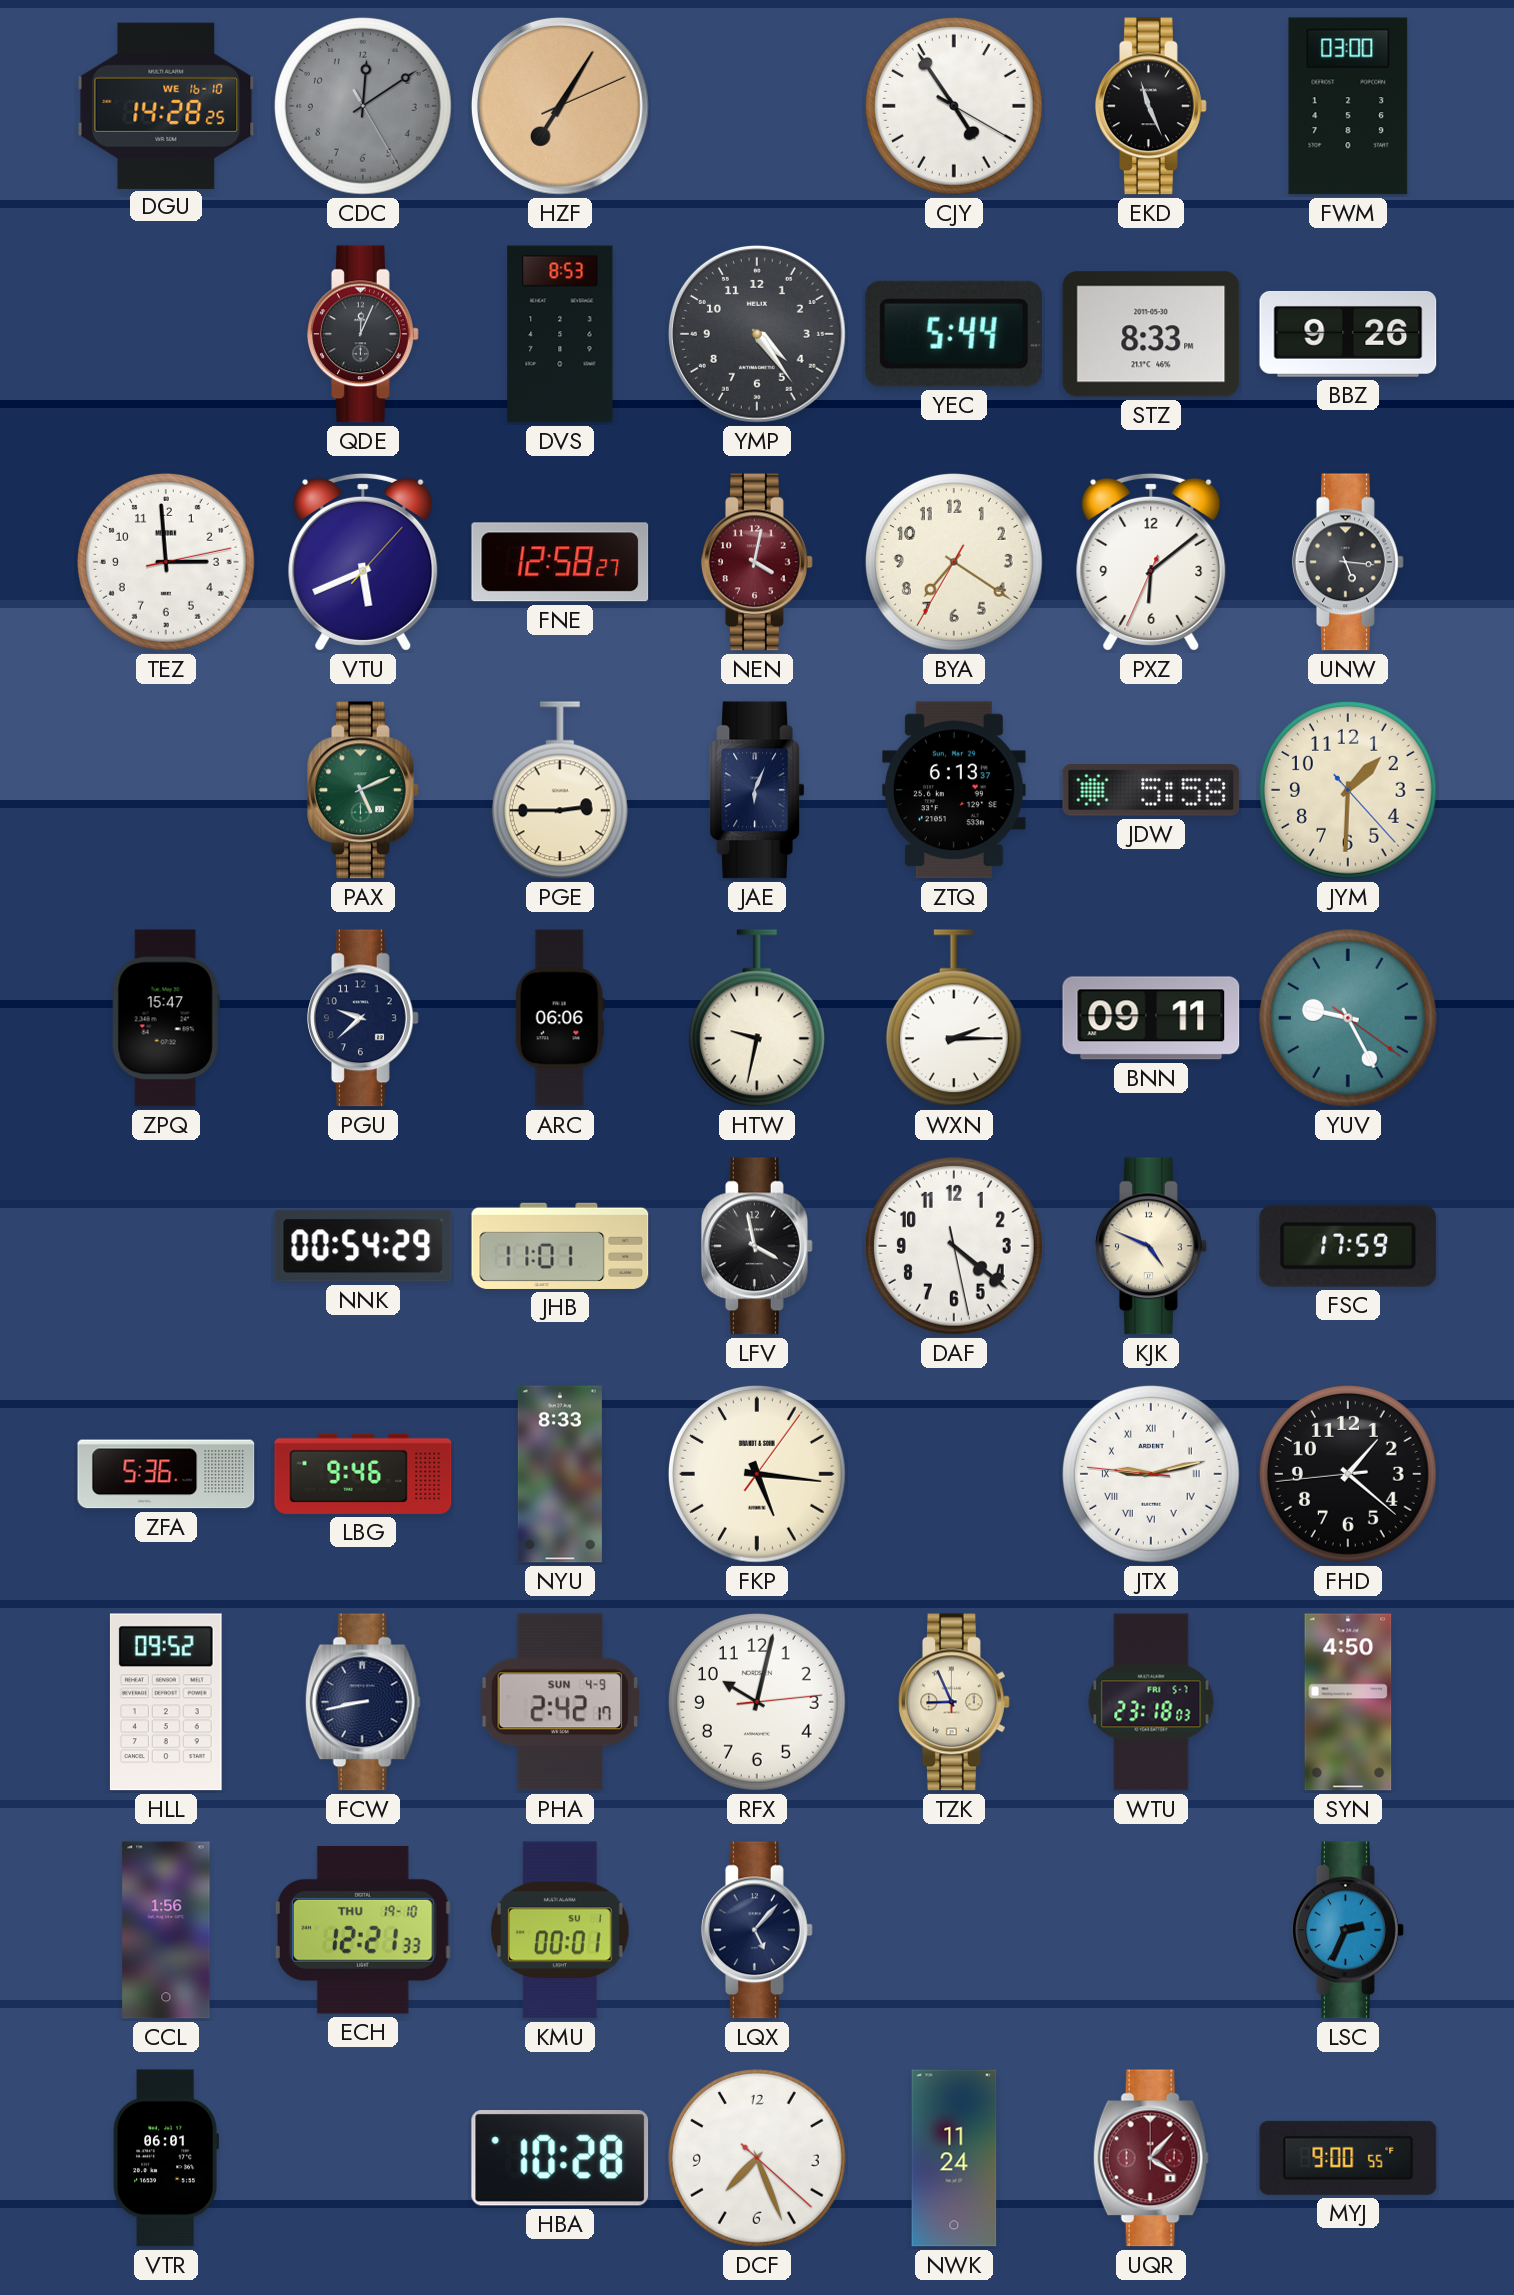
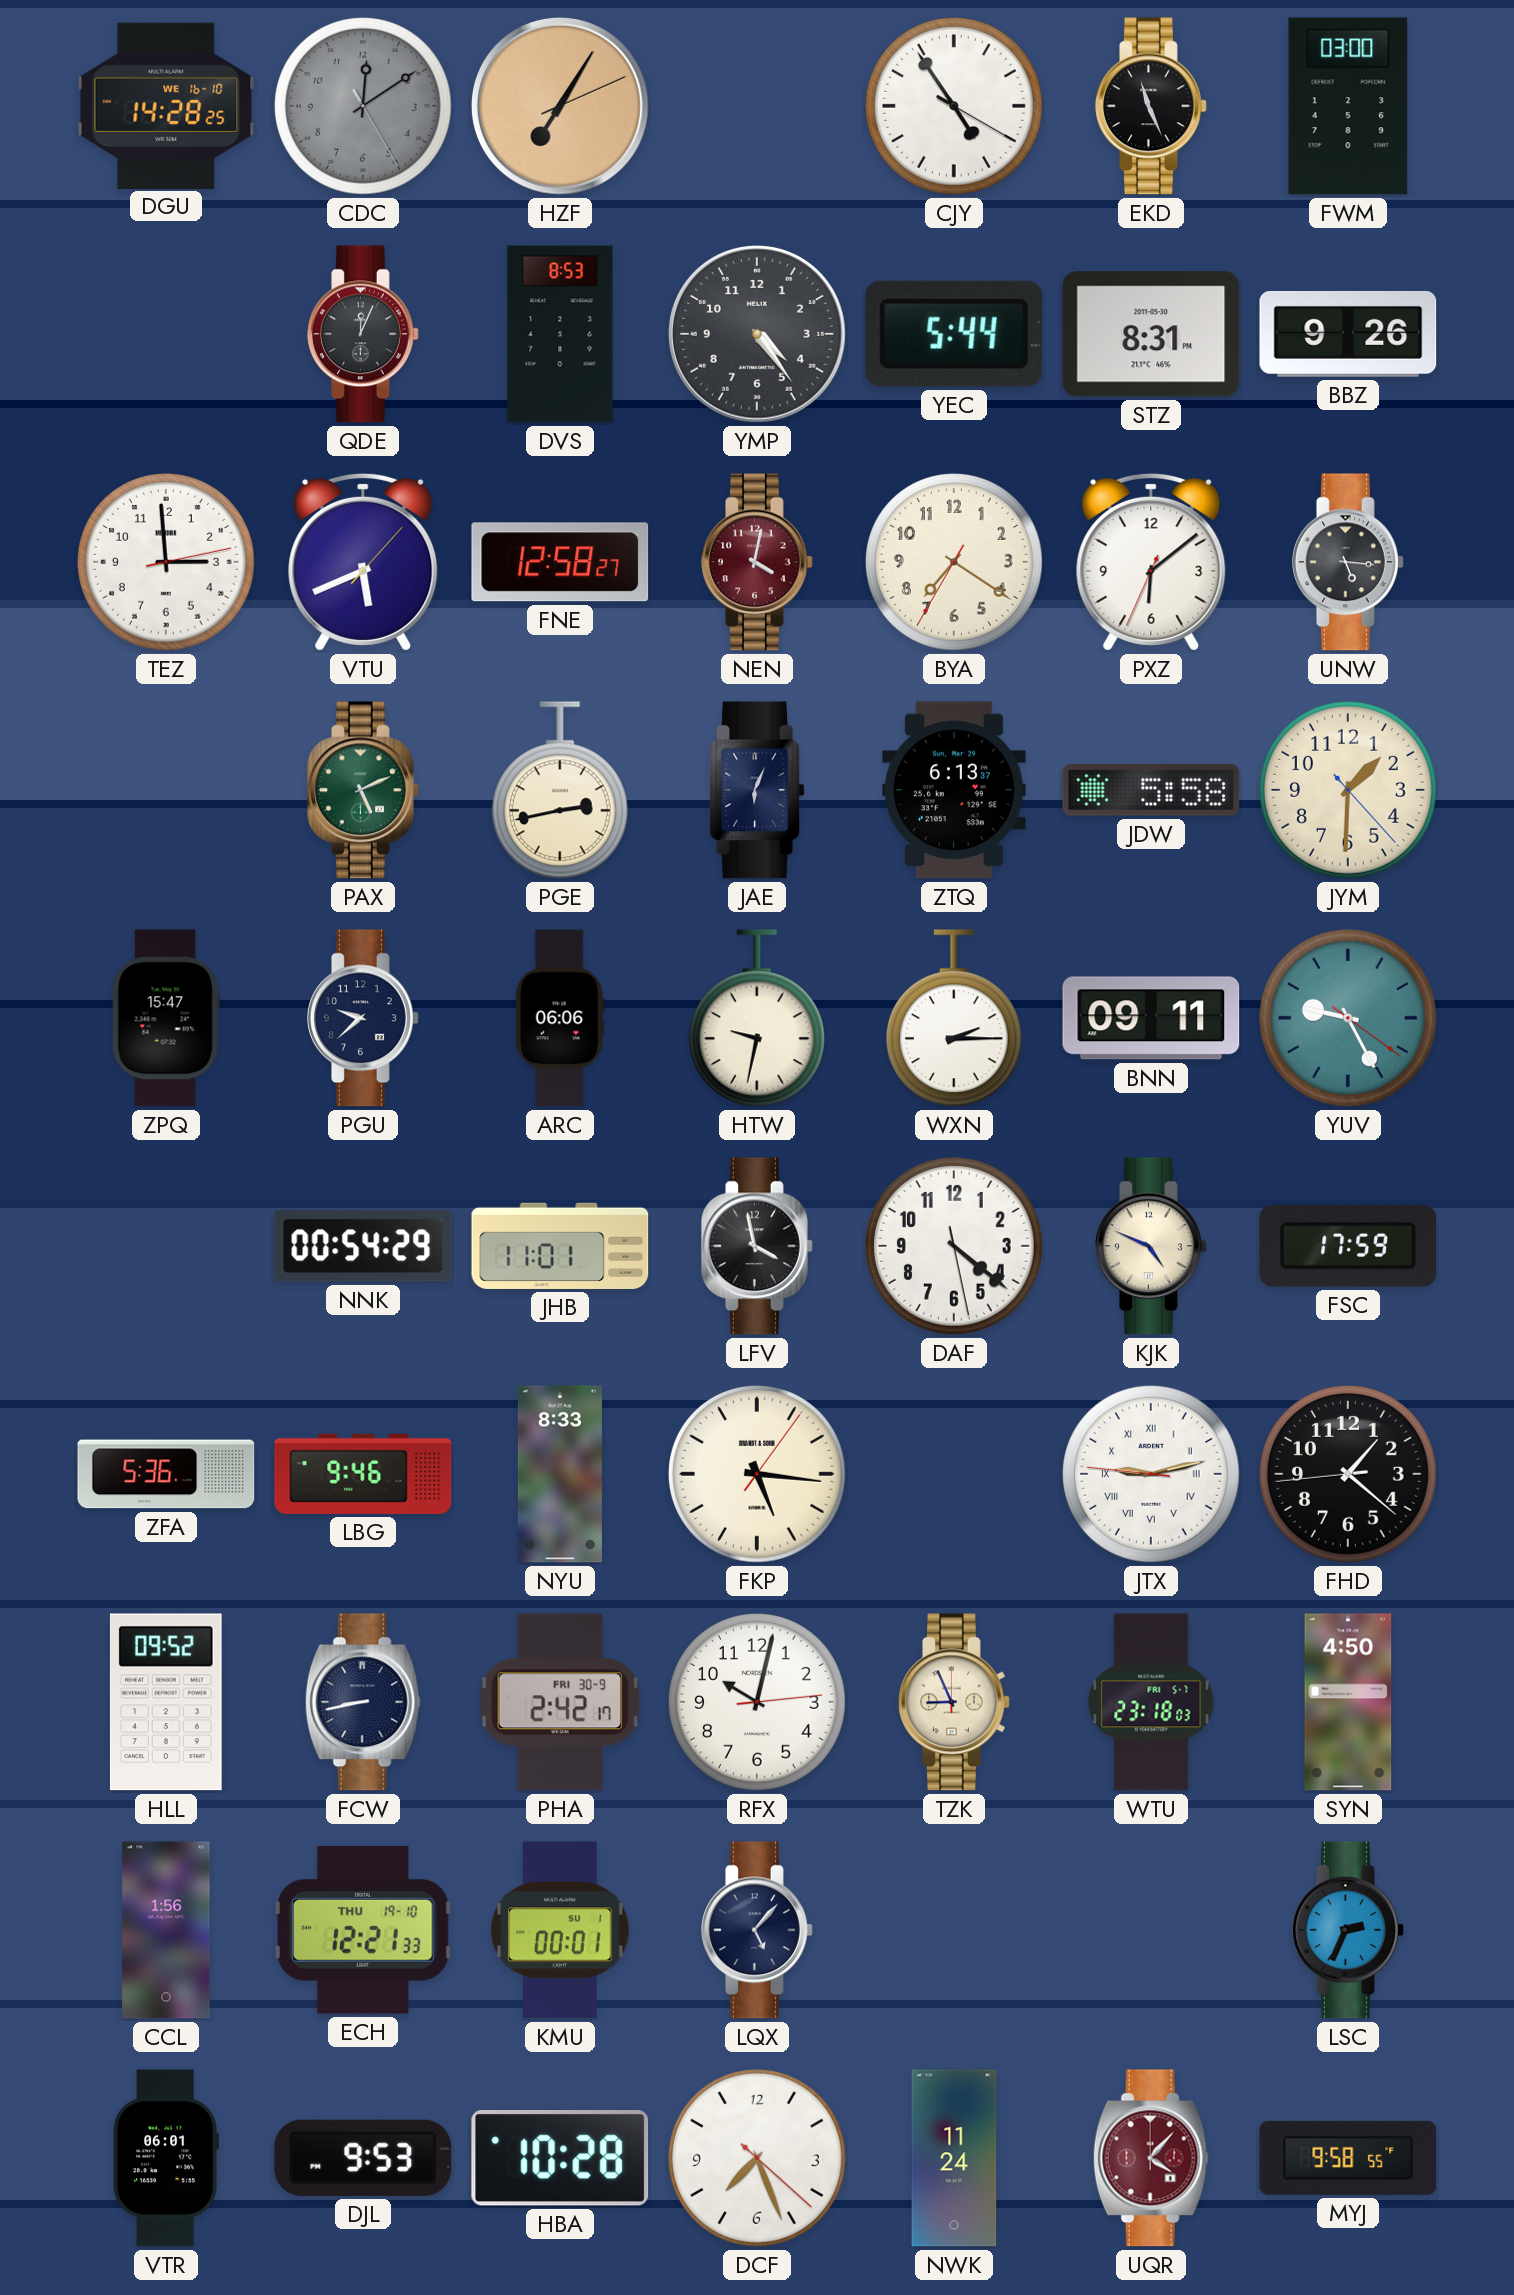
STZ: 8:33 -> 8:31 (1151, 334)
PGE: 2:45 -> 2:43 (560, 790)
PHA date: SUN 4-9 -> FRI 30-9 (560, 1702)
DJL: none -> 9:53 (363, 2158)
MYJ: 9:00 -> 9:58 (1348, 2158)
